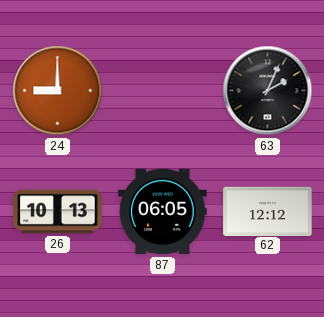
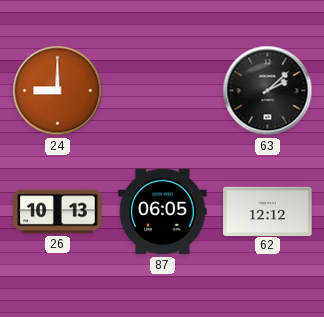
63: 2:04 -> 2:08 (268, 91)
